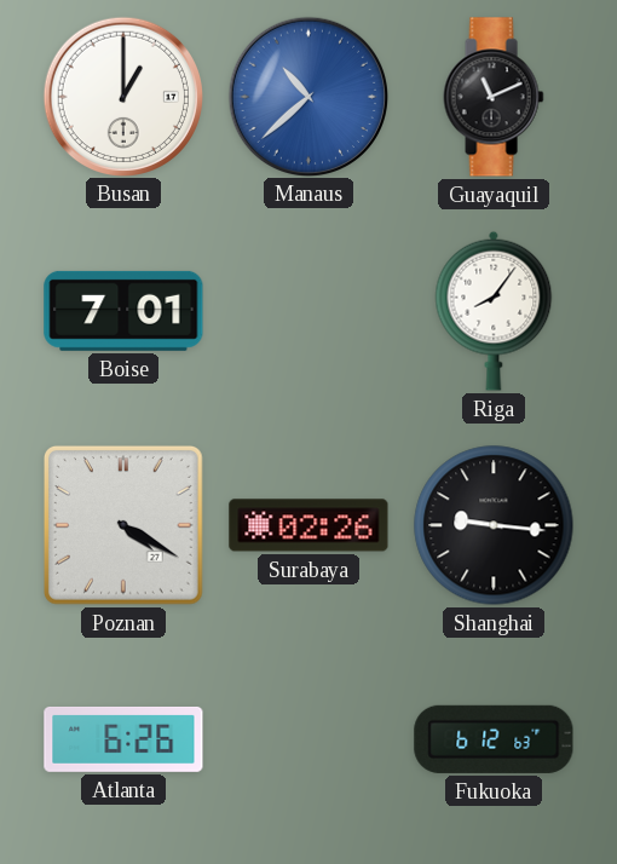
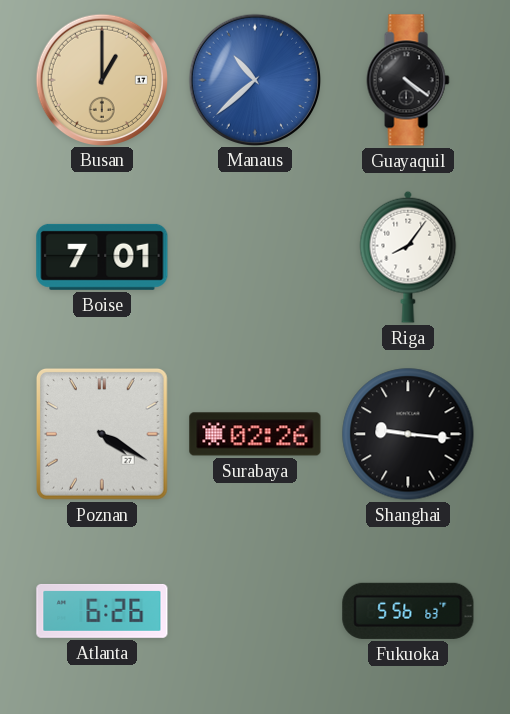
Busan dial: white -> champagne (101, 79)
Guayaquil: 11:11 -> 4:21 (408, 80)
Fukuoka: 6:12 -> 5:56 (408, 611)
